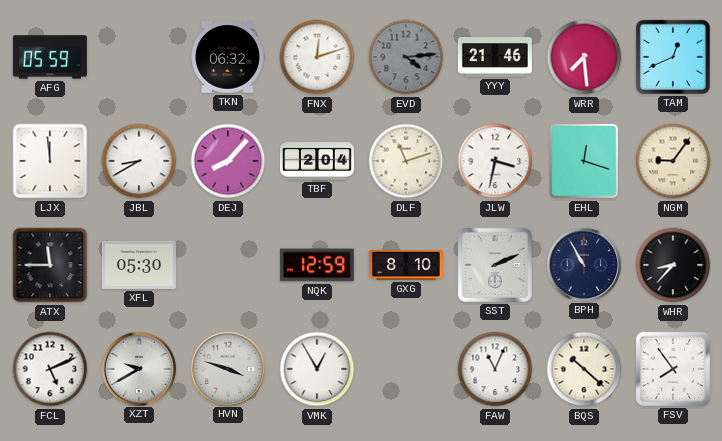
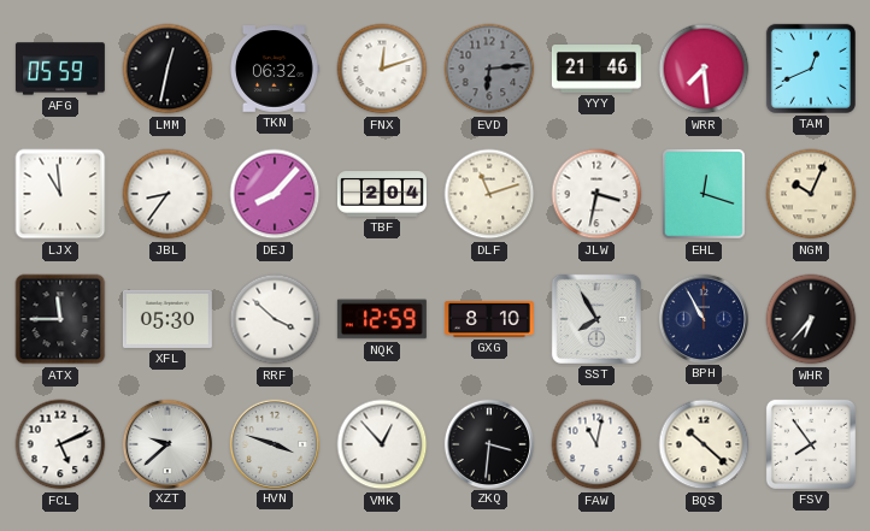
LMM: none -> 12:32 (167, 69)
EVD: 4:14 -> 6:14 (489, 69)
LJX: 11:59 -> 10:59 (60, 194)
JBL: 8:40 -> 8:36 (167, 194)
NGM: 9:06 -> 10:04 (811, 194)
RRF: none -> 3:52 (275, 319)
SST: 2:11 -> 7:55 (596, 319)
WHR: 8:37 -> 6:37 (811, 319)
XZT: 9:40 -> 9:38 (166, 443)
VMK: 12:55 -> 12:53 (382, 444)
ZKQ: none -> 3:31 (488, 443)
FAW: 11:04 -> 11:02 (596, 444)
